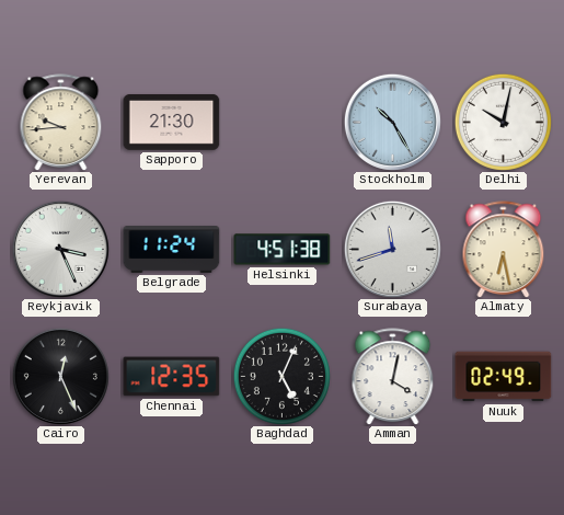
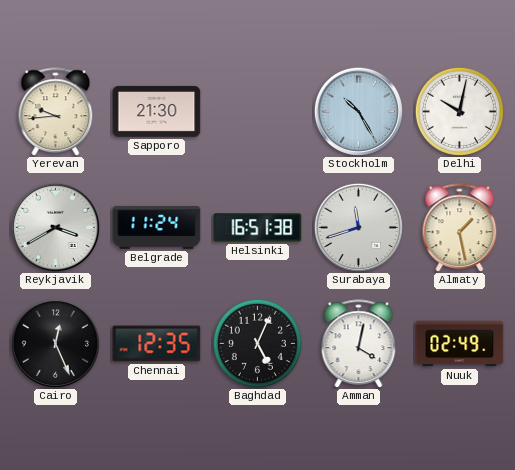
Reykjavik: 3:26 -> 3:40 (55, 227)
Helsinki: 4:51 -> 16:51 (258, 228)
Almaty: 6:28 -> 1:28 (460, 228)
